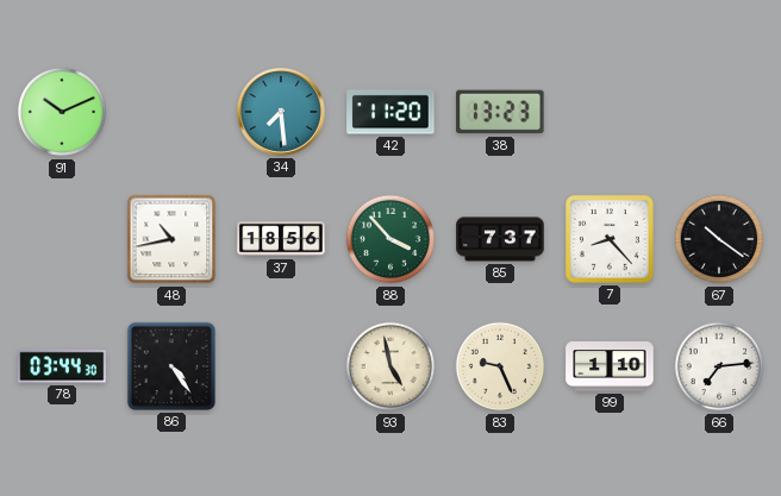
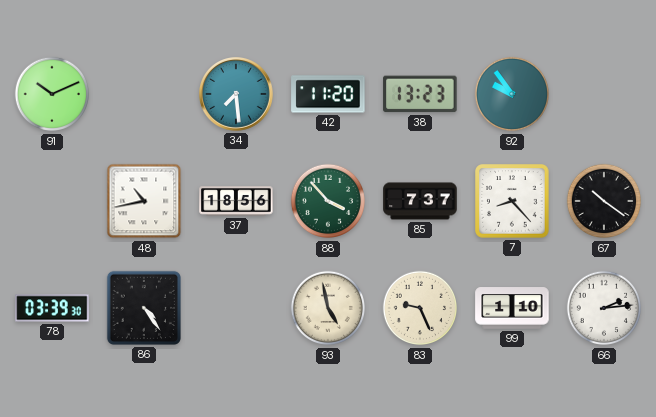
92: none -> 9:54 (512, 94)
78: 03:44 -> 03:39 (52, 308)
66: 7:14 -> 2:14 (604, 308)
